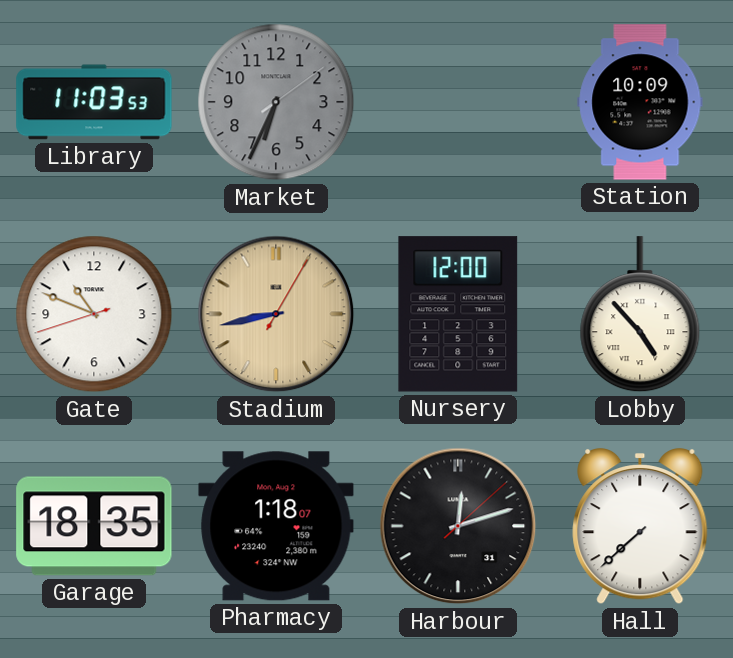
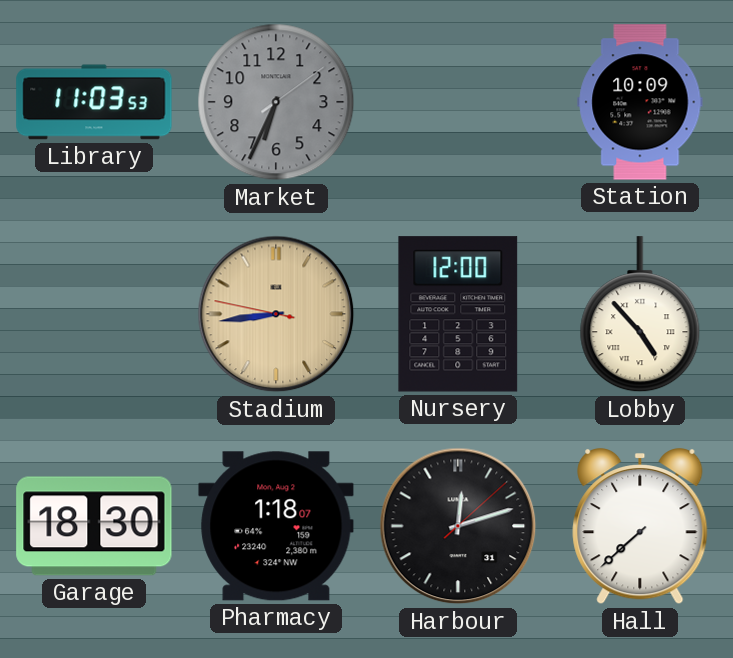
Gate: 10:48 -> none (94, 314)
Stadium: 8:43:05 -> 8:43:47 (276, 314)
Garage: 18:35 -> 18:30 (94, 526)
